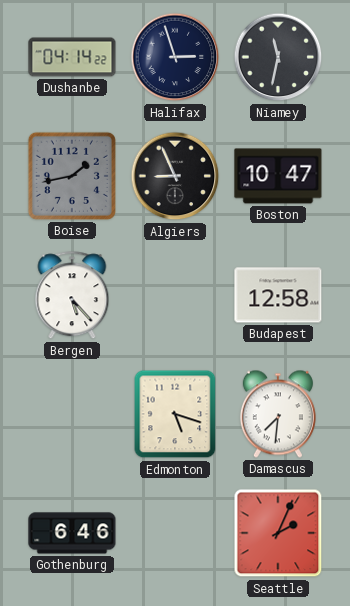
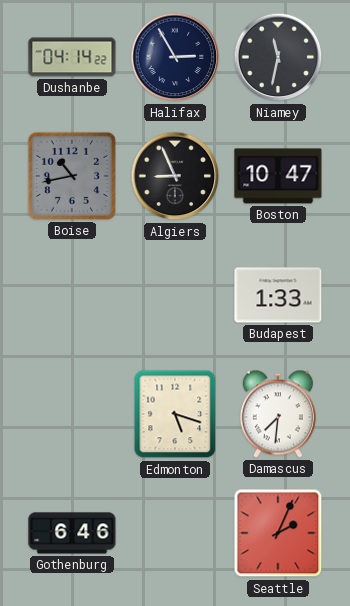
Halifax: 2:57 -> 2:55 (175, 57)
Boise: 1:43 -> 10:43 (72, 176)
Bergen: 5:23 -> none (72, 296)
Budapest: 12:58 -> 1:33 (278, 295)
